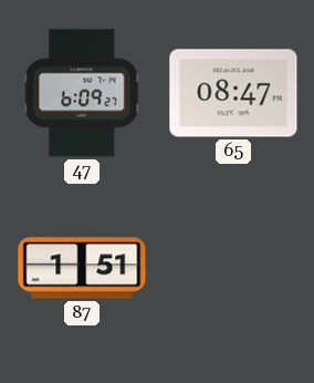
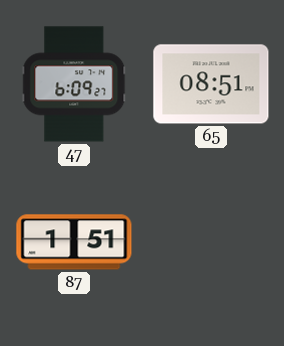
65: 08:47 -> 08:51 (211, 84)
